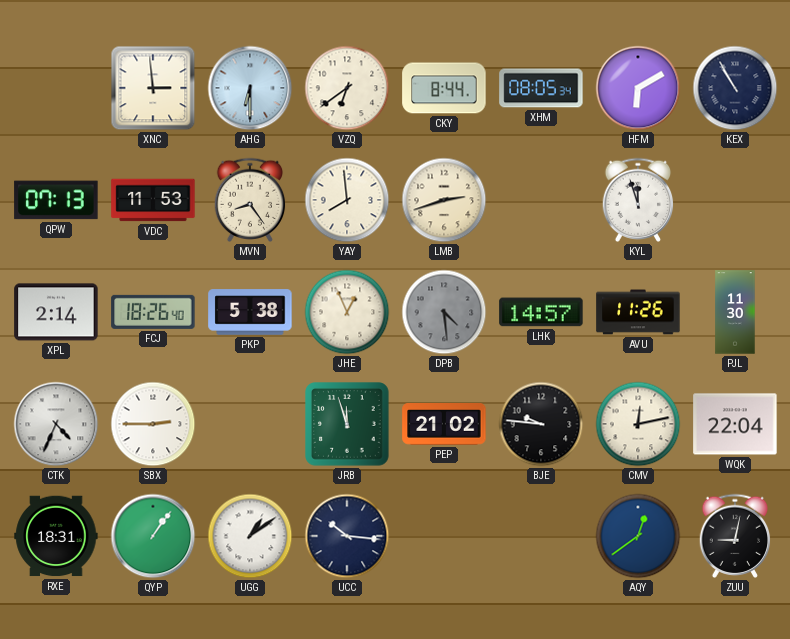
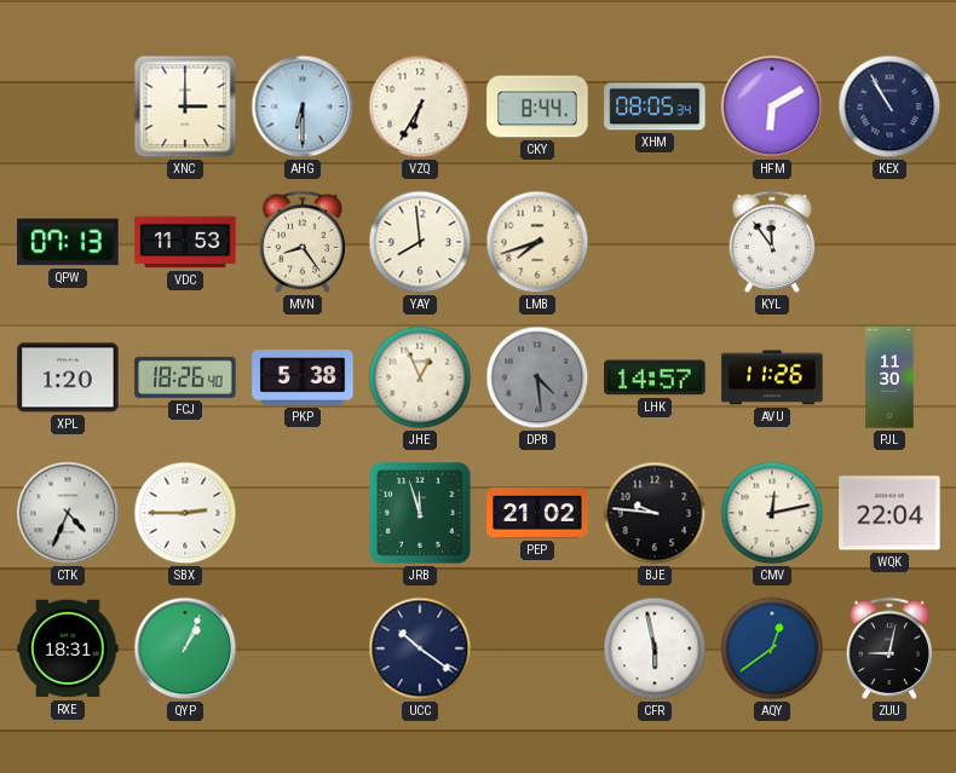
XNC: 2:59 -> 3:00 (185, 106)
VZQ: 6:39 -> 6:35 (420, 106)
LMB: 2:42 -> 7:42 (537, 242)
KYL: 11:57 -> 11:54 (772, 242)
XPL: 2:14 -> 1:20 (68, 377)
QYP: 1:06 -> 1:04 (185, 648)
UGG: 1:09 -> none (250, 536)
UCC: 10:16 -> 10:21 (420, 648)
CFR: none -> 5:58 (655, 648)
